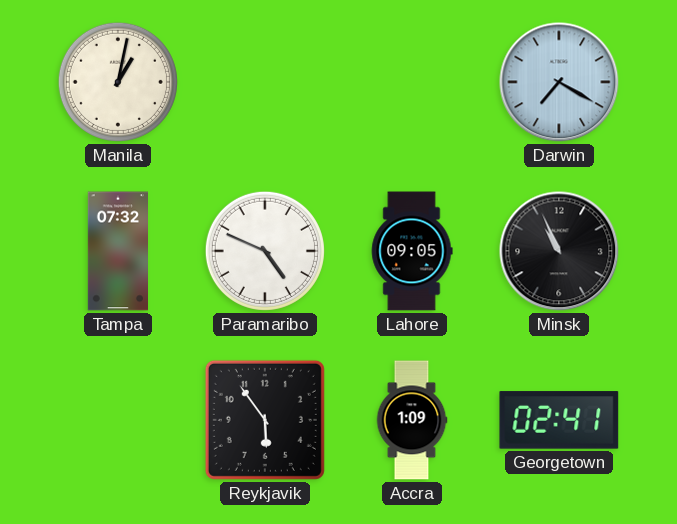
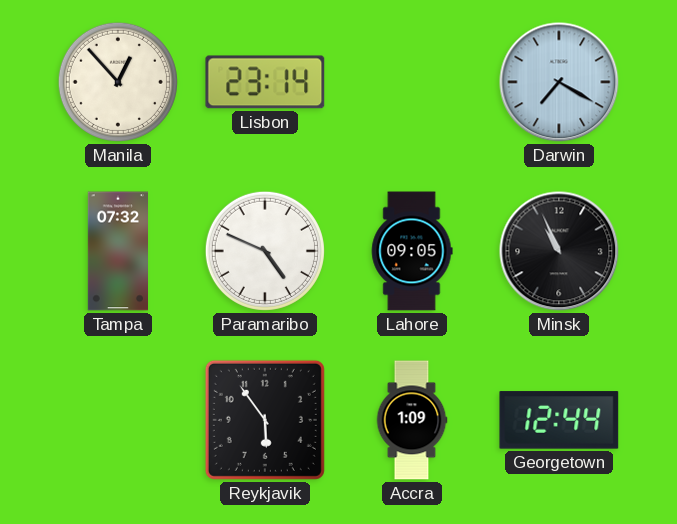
Manila: 1:02 -> 12:53 (118, 82)
Lisbon: none -> 23:14 (265, 82)
Georgetown: 02:41 -> 12:44 (559, 420)
